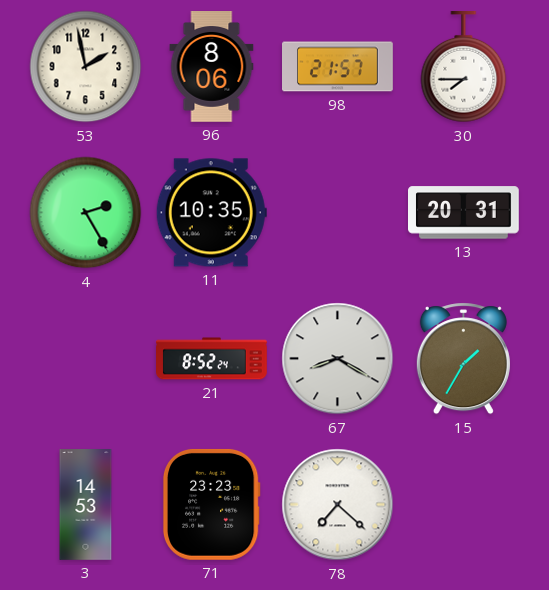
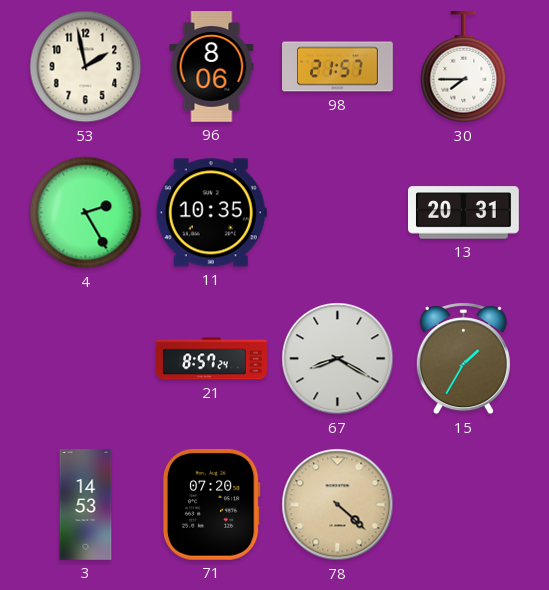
21: 8:52 -> 8:57 (212, 359)
71: 23:23 -> 07:20 (211, 504)
78: 7:22 -> 4:22 (338, 505)
78 dial: white -> champagne (338, 505)
